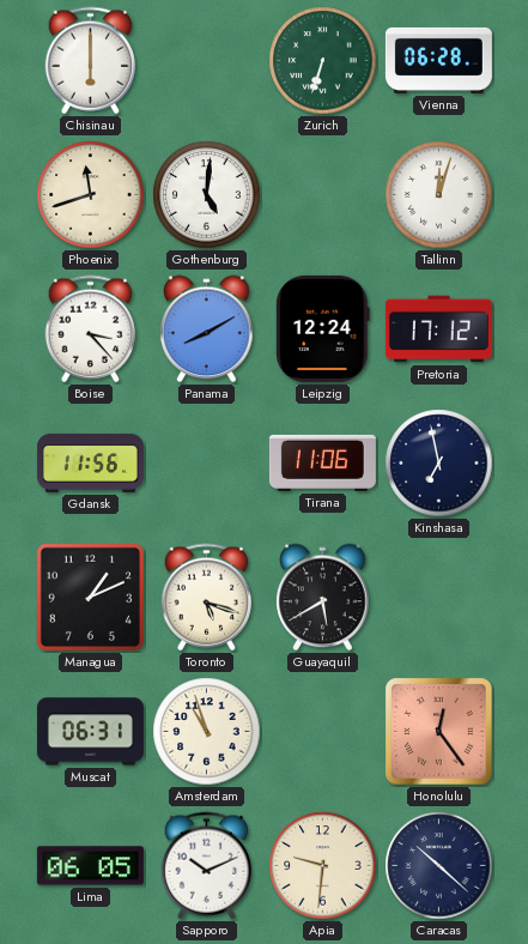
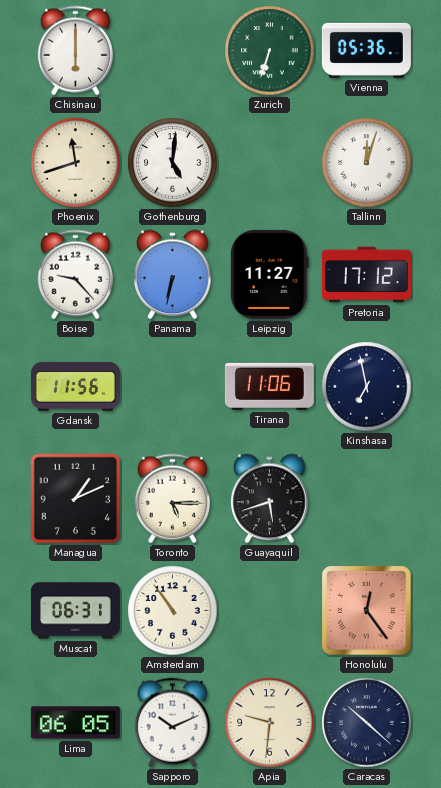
Vienna: 06:28 -> 05:36 (366, 50)
Boise: 3:23 -> 9:23 (75, 275)
Panama: 8:10 -> 6:32 (173, 275)
Leipzig: 12:24 -> 11:27 (270, 274)
Toronto: 5:18 -> 5:15 (172, 499)
Guayaquil: 5:40 -> 5:42 (270, 499)
Amsterdam: 10:57 -> 10:54 (173, 611)
